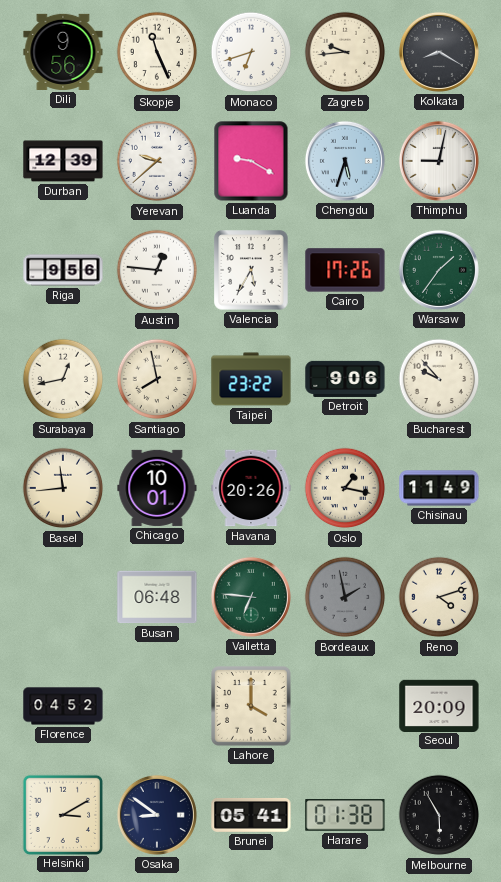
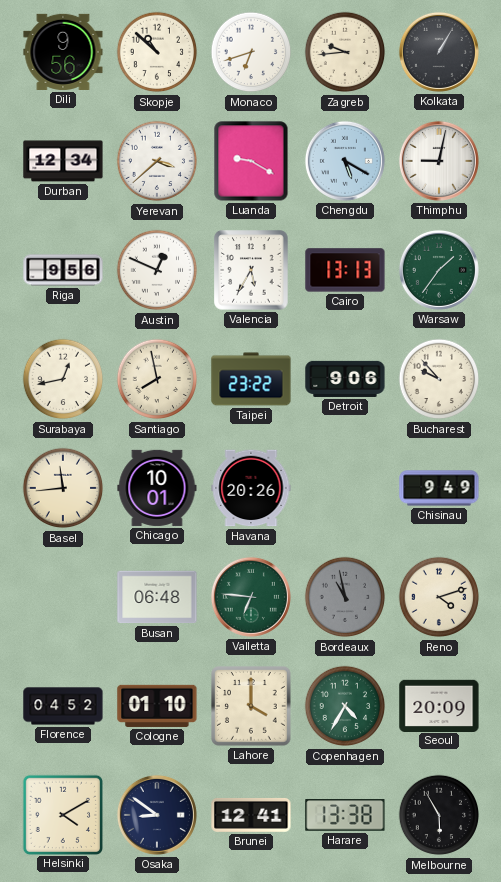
Skopje: 11:26 -> 10:52 (157, 52)
Kolkata: 8:20 -> 1:05 (439, 52)
Durban: 12:39 -> 12:34 (63, 161)
Yerevan: 9:38 -> 3:38 (157, 161)
Chengdu: 5:33 -> 5:20 (345, 161)
Austin: 12:46 -> 12:49 (157, 270)
Cairo: 17:26 -> 13:13 (345, 270)
Oslo: 1:17 -> none (345, 488)
Chisinau: 11:49 -> 9:49 (439, 488)
Bordeaux: 1:58 -> 10:58 (345, 597)
Cologne: none -> 01:10 (157, 706)
Copenhagen: none -> 4:35 (345, 706)
Helsinki: 3:10 -> 4:10 (62, 814)
Brunei: 05:41 -> 12:41 (251, 815)
Harare: 01:38 -> 13:38 (345, 815)
